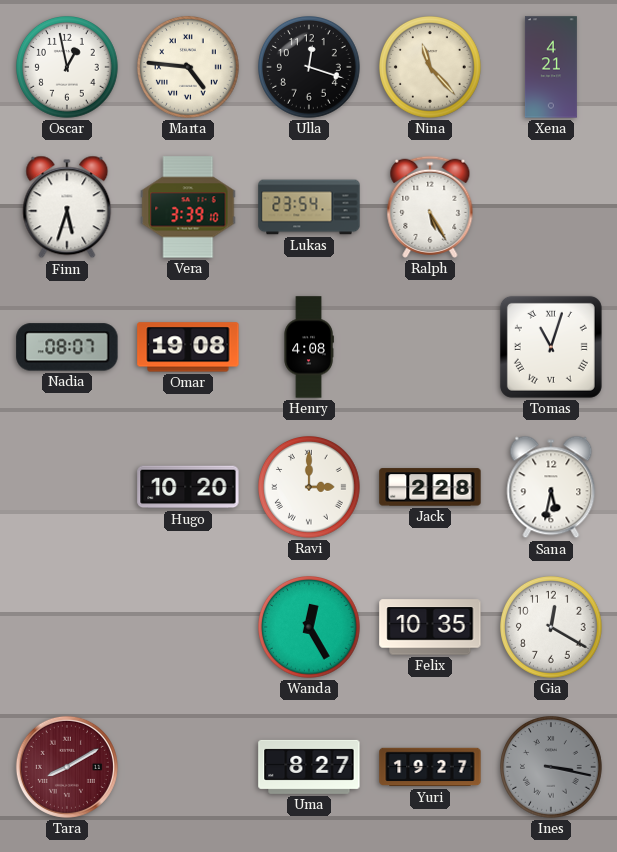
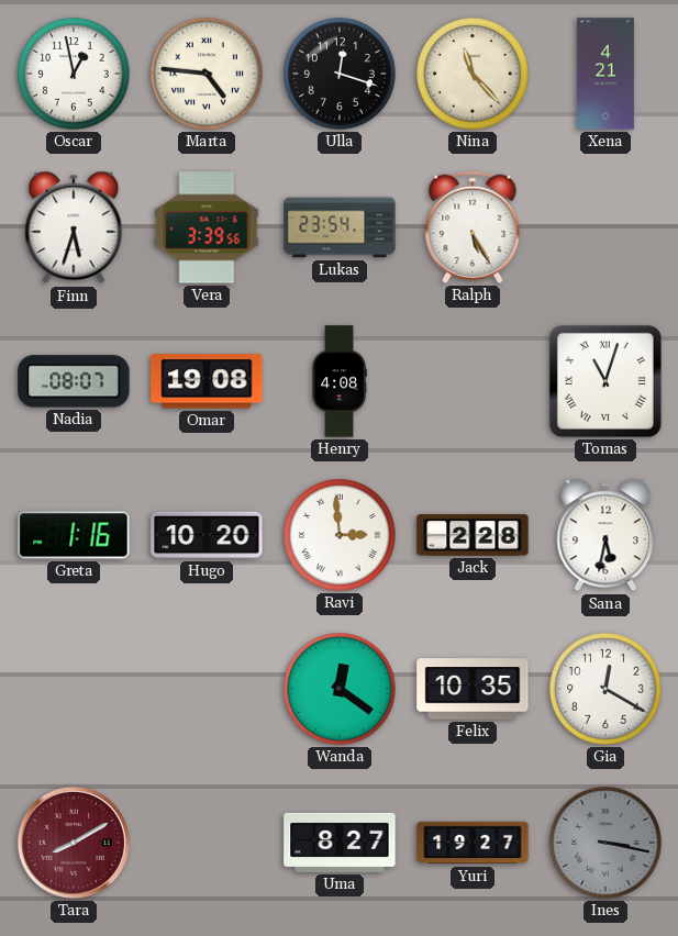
Vera: 3:39:10 -> 3:39:56 (207, 227)
Greta: none -> 1:16 (74, 535)
Ravi: 3:00 -> 2:59 (341, 536)
Wanda: 12:25 -> 12:21 (341, 690)
